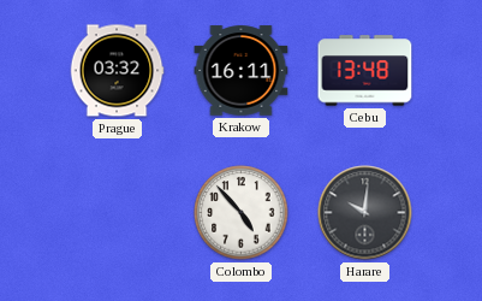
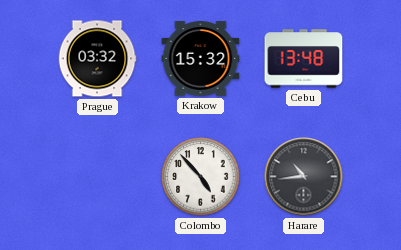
Krakow: 16:11 -> 15:32 (201, 59)
Harare: 10:01 -> 10:44 (304, 177)
